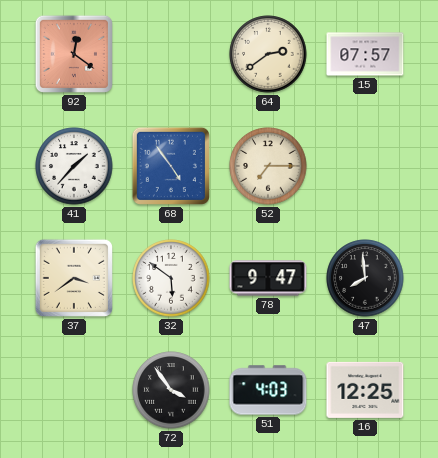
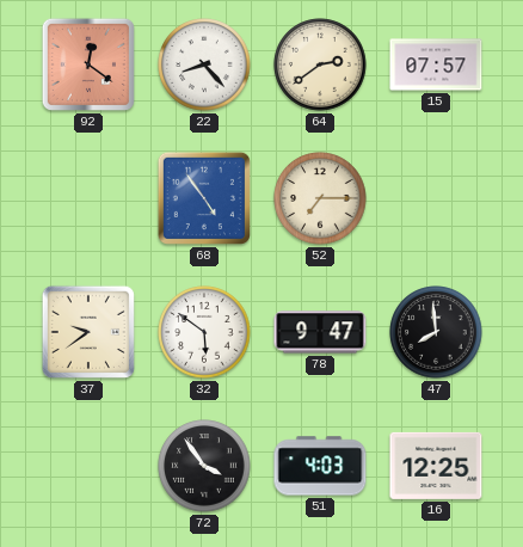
22: none -> 8:23 (204, 64)
41: 1:37 -> none (74, 166)
37: 3:39 -> 9:39 (88, 332)
